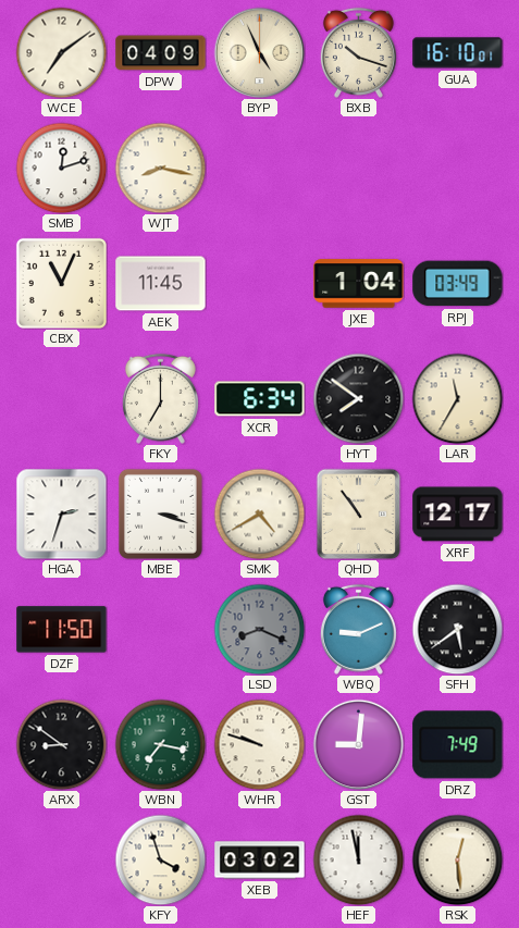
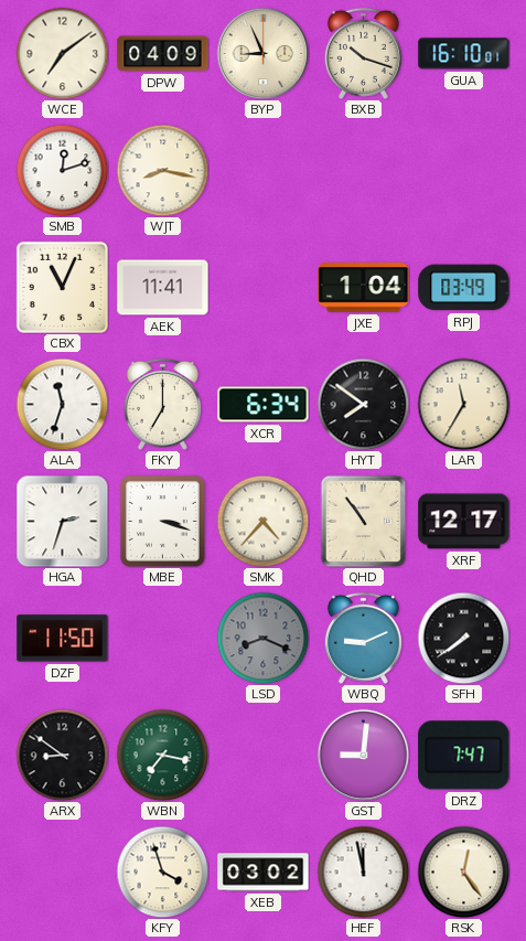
BYP: 4:56 -> 8:56 (262, 53)
AEK: 11:45 -> 11:41 (163, 288)
ALA: none -> 11:33 (62, 404)
SMK: 4:40 -> 4:37 (262, 521)
SFH: 5:39 -> 7:39 (463, 638)
WHR: 9:48 -> none (259, 744)
DRZ: 7:49 -> 7:47 (464, 756)
RSK: 12:29 -> 12:24 (463, 872)
